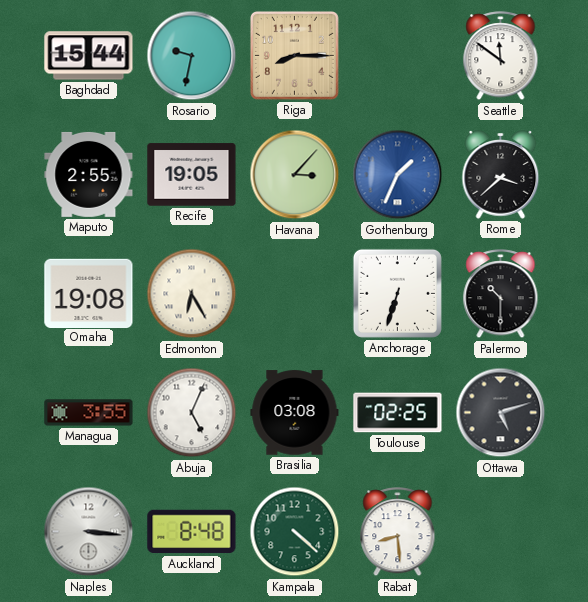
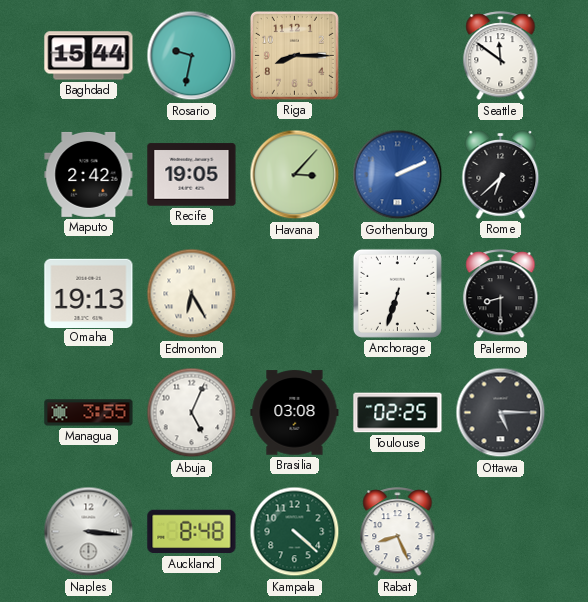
Maputo: 2:55 -> 2:42 (89, 174)
Gothenburg: 1:34 -> 2:11 (398, 175)
Rome: 3:38 -> 6:38 (501, 175)
Omaha: 19:08 -> 19:13 (89, 293)
Palermo: 10:30 -> 8:30 (501, 294)
Ottawa: 5:12 -> 5:15 (501, 413)
Rabat: 8:29 -> 8:26 (398, 532)
